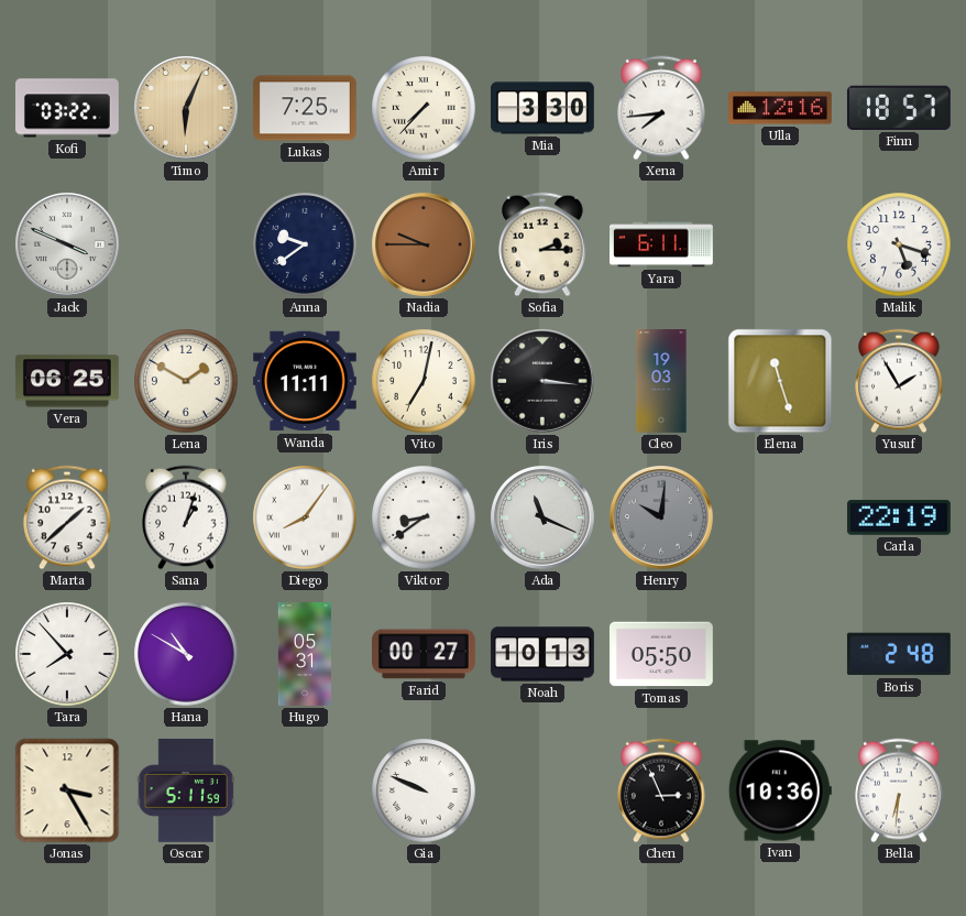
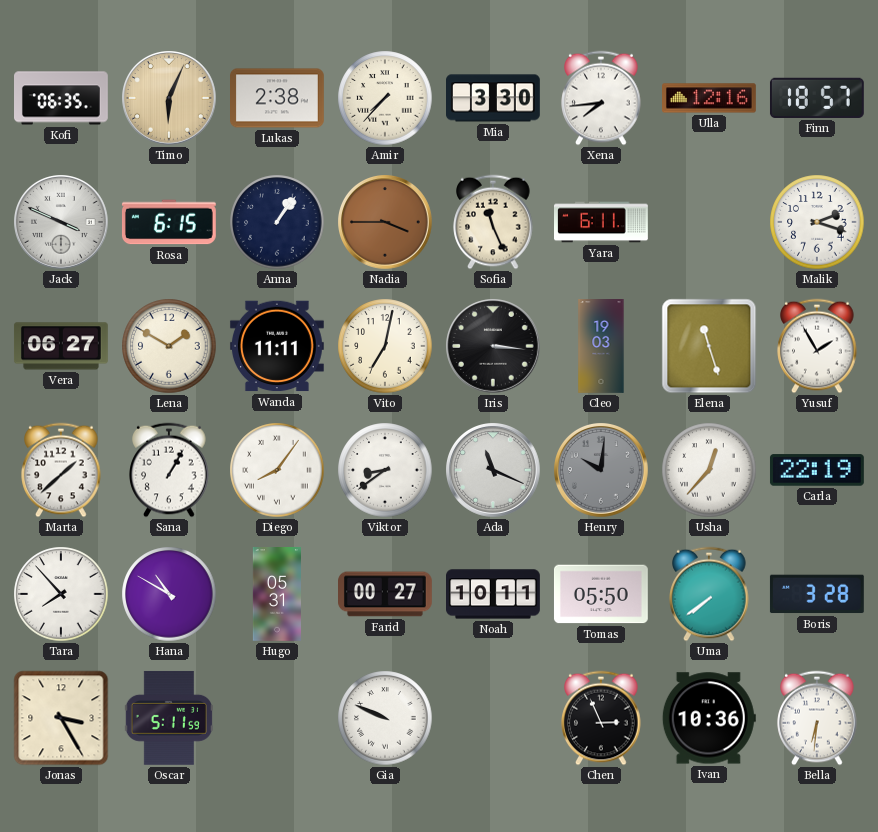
Kofi: 03:22 -> 06:35 (62, 98)
Lukas: 7:25 -> 2:38 (278, 98)
Rosa: none -> 6:15 (169, 222)
Anna: 9:39 -> 1:06 (277, 222)
Nadia: 9:45 -> 3:45 (386, 223)
Sofia: 2:15 -> 11:26 (493, 222)
Malik: 5:18 -> 2:18 (817, 222)
Vera: 06:25 -> 06:27 (61, 346)
Sana: 1:03 -> 1:05 (169, 470)
Usha: none -> 12:37 (709, 470)
Noah: 10:13 -> 10:11 (494, 594)
Uma: none -> 7:39 (709, 594)
Boris: 2:48 -> 3:28 (817, 594)
